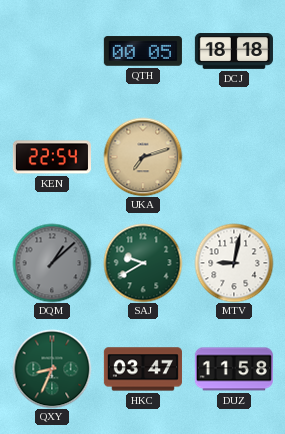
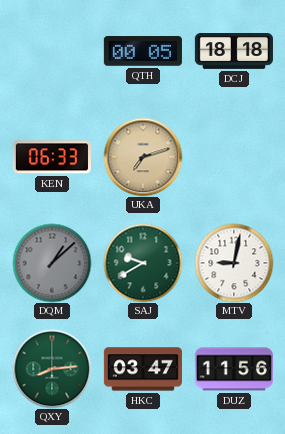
KEN: 22:54 -> 06:33 (52, 157)
QXY: 8:34 -> 8:14 (52, 369)
DUZ: 11:58 -> 11:56 (234, 369)
